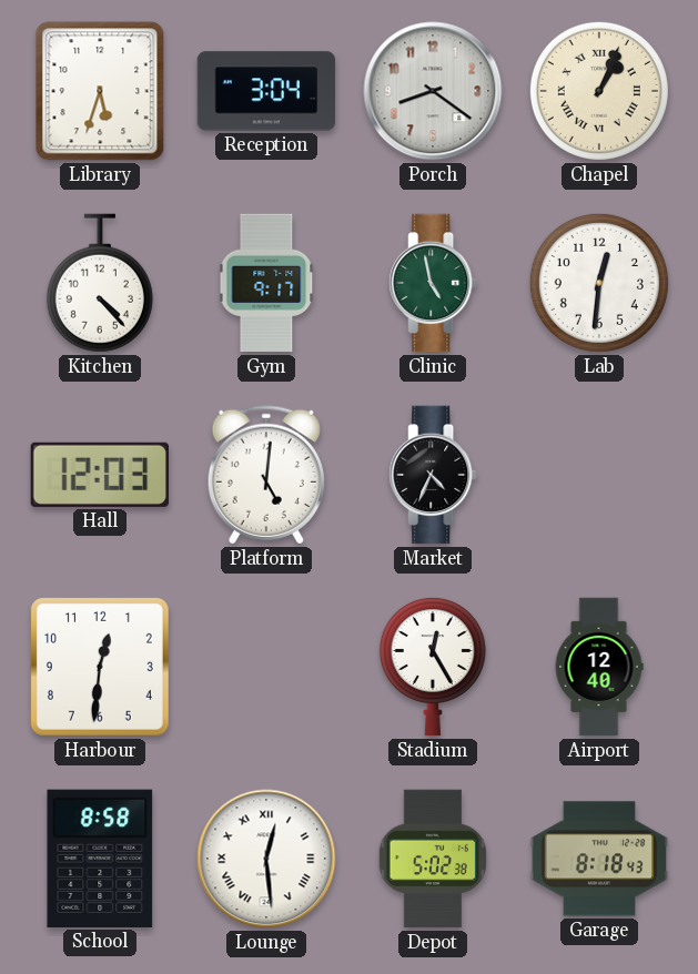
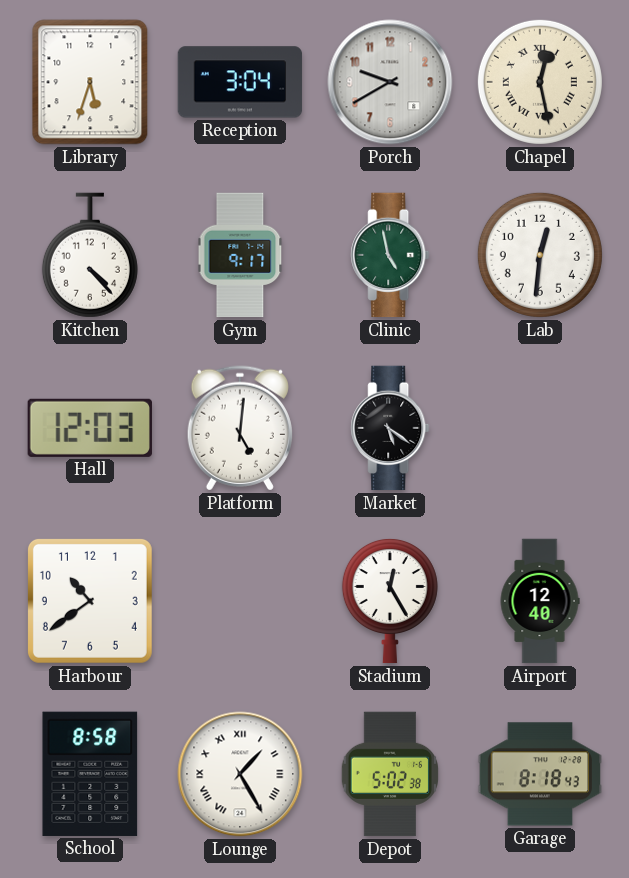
Porch: 8:21 -> 9:40 (390, 82)
Chapel: 1:04 -> 12:28 (540, 82)
Market: 4:34 -> 5:21 (390, 428)
Harbour: 12:31 -> 10:39 (90, 601)
Lounge: 12:29 -> 1:25 (240, 774)
